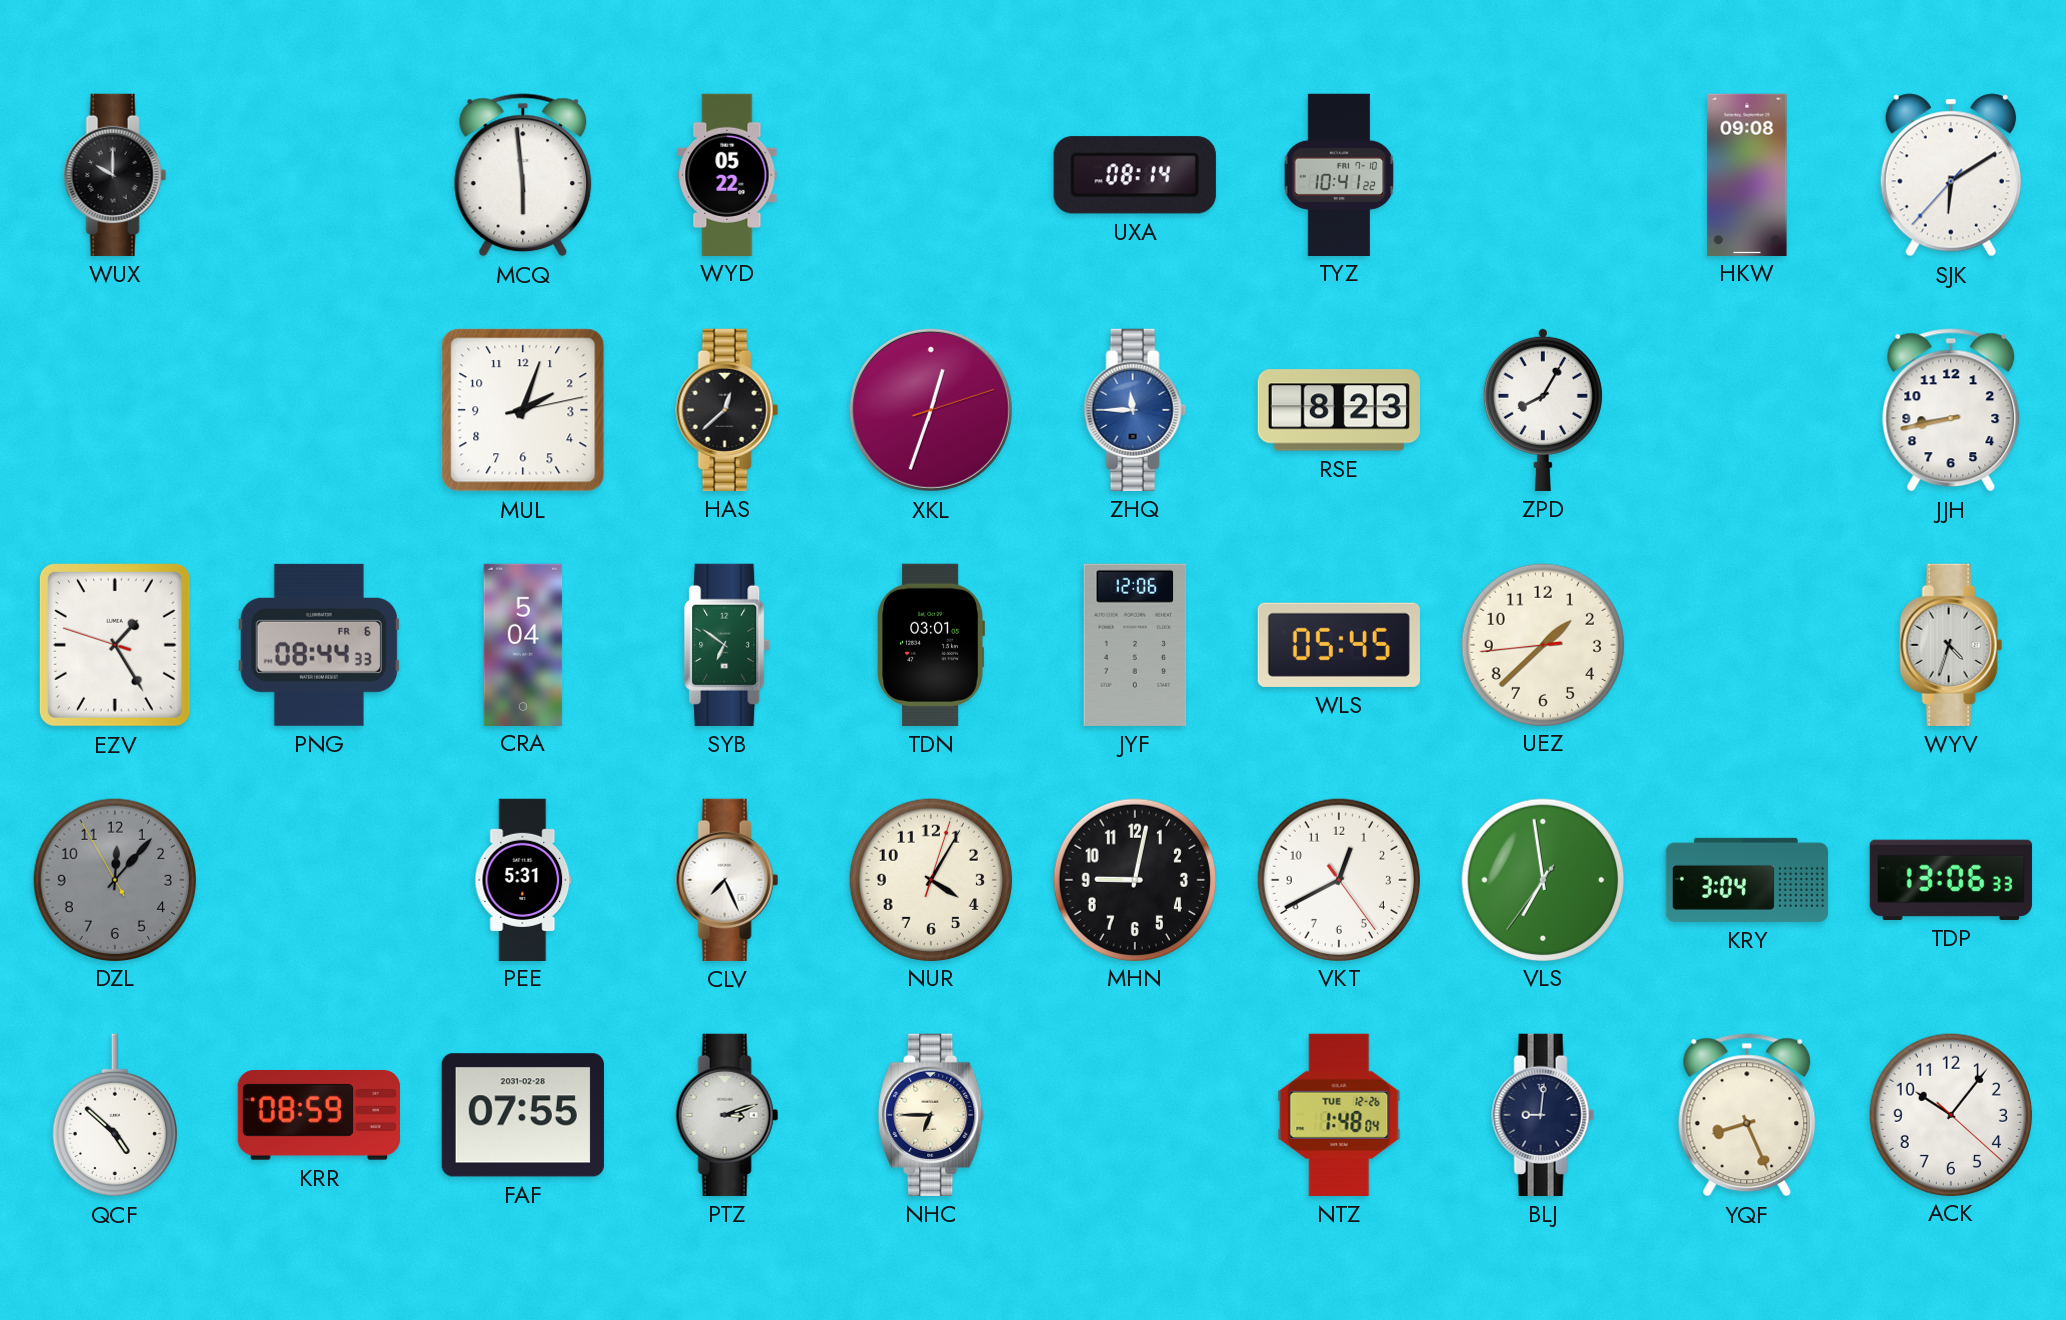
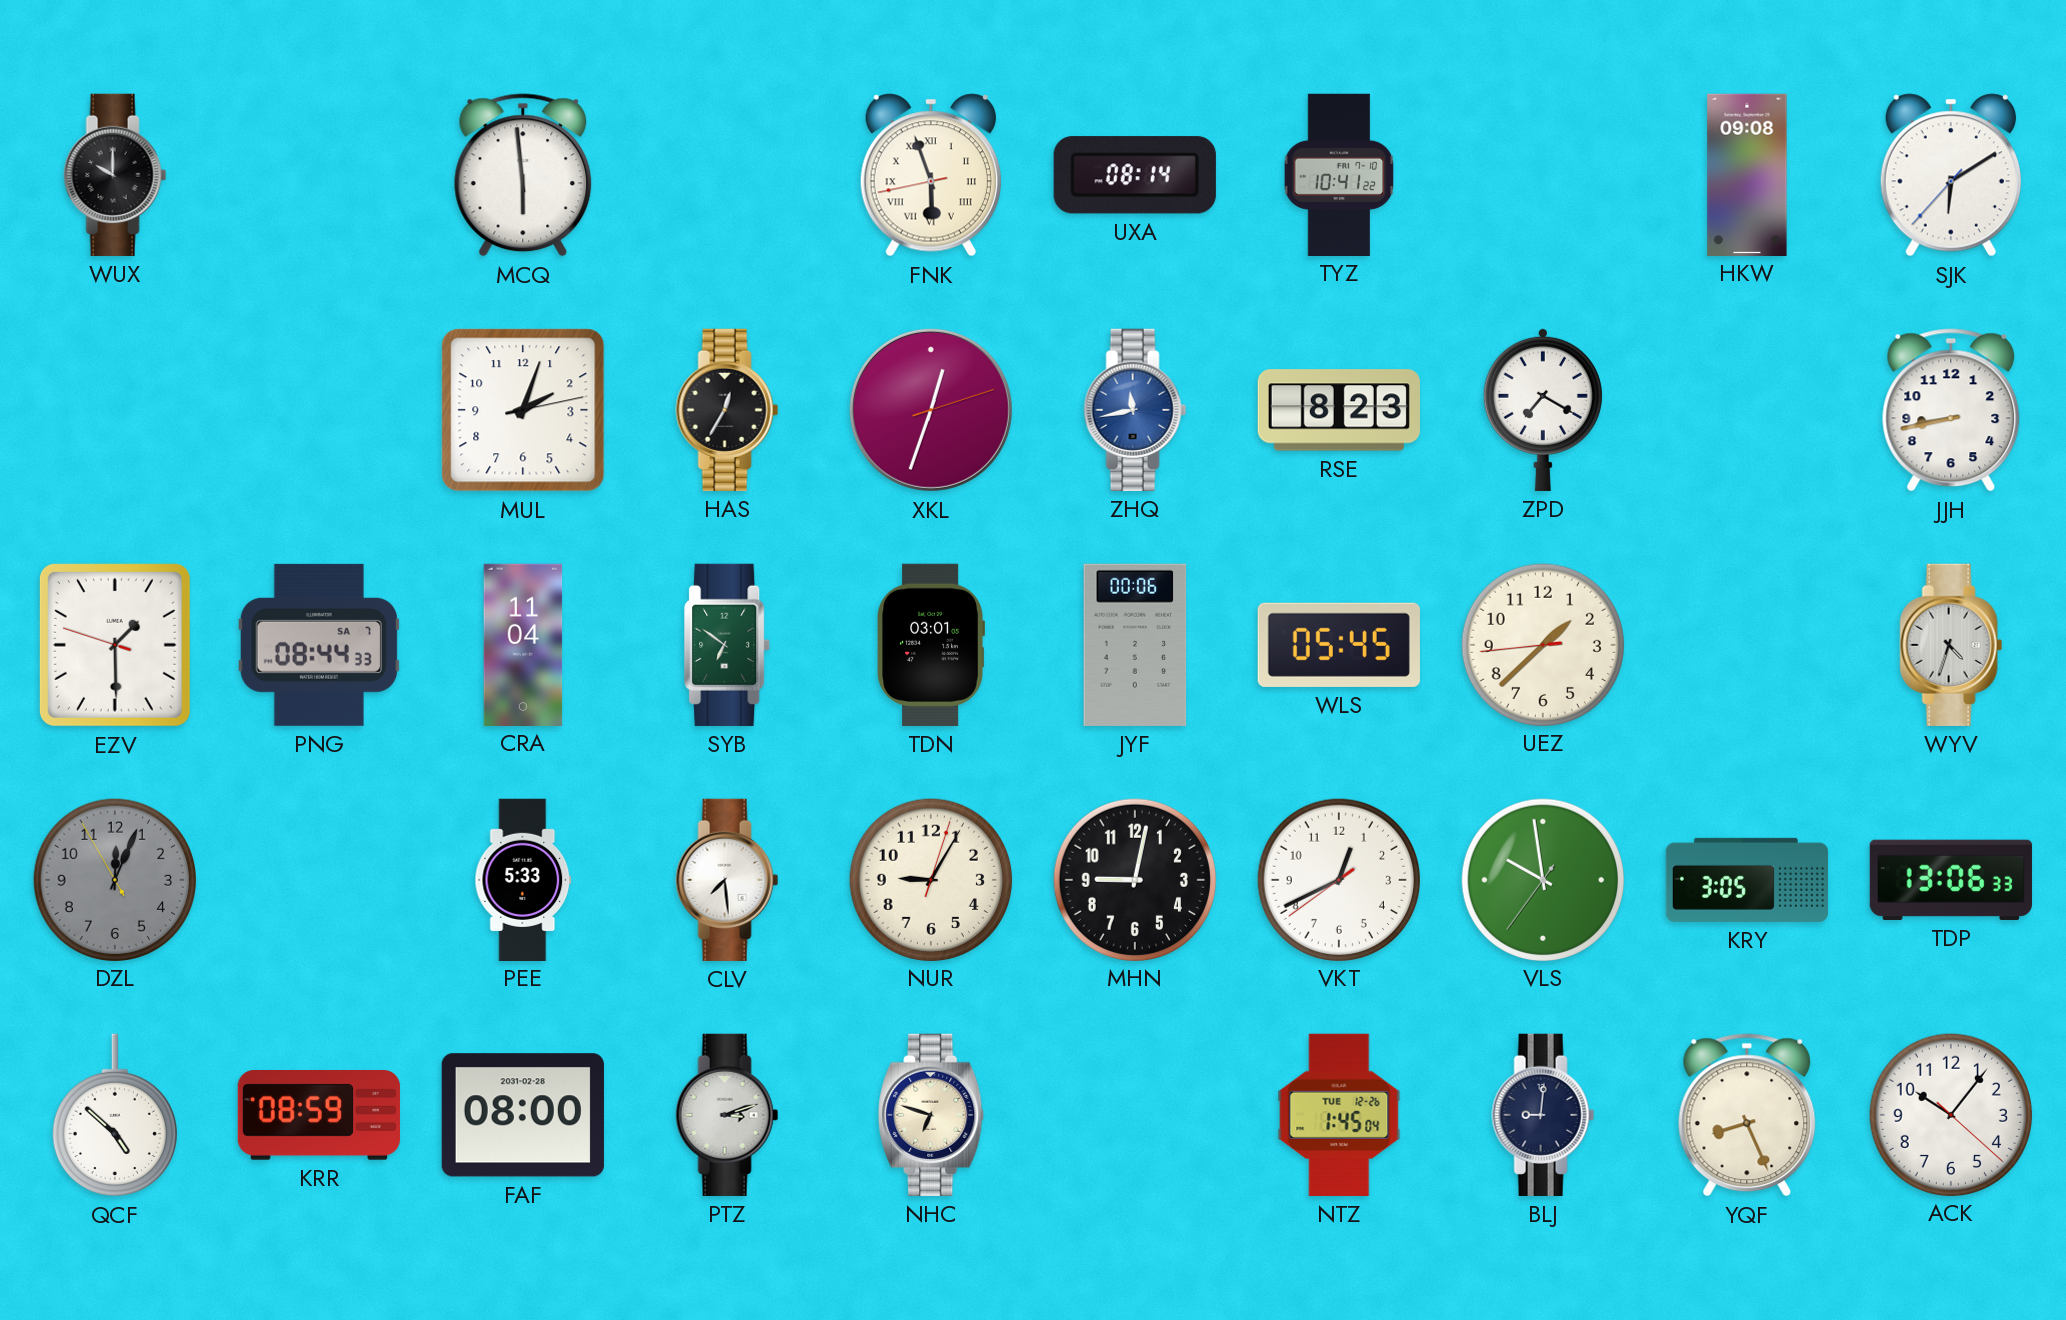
WYD: 05:22 -> none (727, 174)
FNK: none -> 5:56 (931, 175)
HAS: 12:38 -> 12:35 (727, 410)
ZHQ: 11:45 -> 11:43 (1135, 410)
ZPD: 8:05 -> 7:20 (1543, 409)
EZV: 1:24 -> 1:29 (115, 645)
PNG date: FR 6 -> SA 7 (319, 645)
CRA: 5:04 -> 11:04 (523, 644)
JYF: 12:06 -> 00:06 (1135, 645)
DZL: 12:06 -> 12:03 (114, 879)
PEE: 5:31 -> 5:33 (523, 879)
CLV: 7:26 -> 7:29 (727, 880)
NUR: 4:05 -> 9:05 (930, 879)
VKT: 12:40:24 -> 12:40:39 (1338, 879)
VLS: 6:58 -> 9:58 (1542, 879)
KRY: 3:04 -> 3:05 (1746, 880)
FAF: 07:55 -> 08:00 (523, 1115)
NHC: 6:45 -> 6:48 (932, 1115)
NTZ: 1:48 -> 1:45 (1339, 1115)
